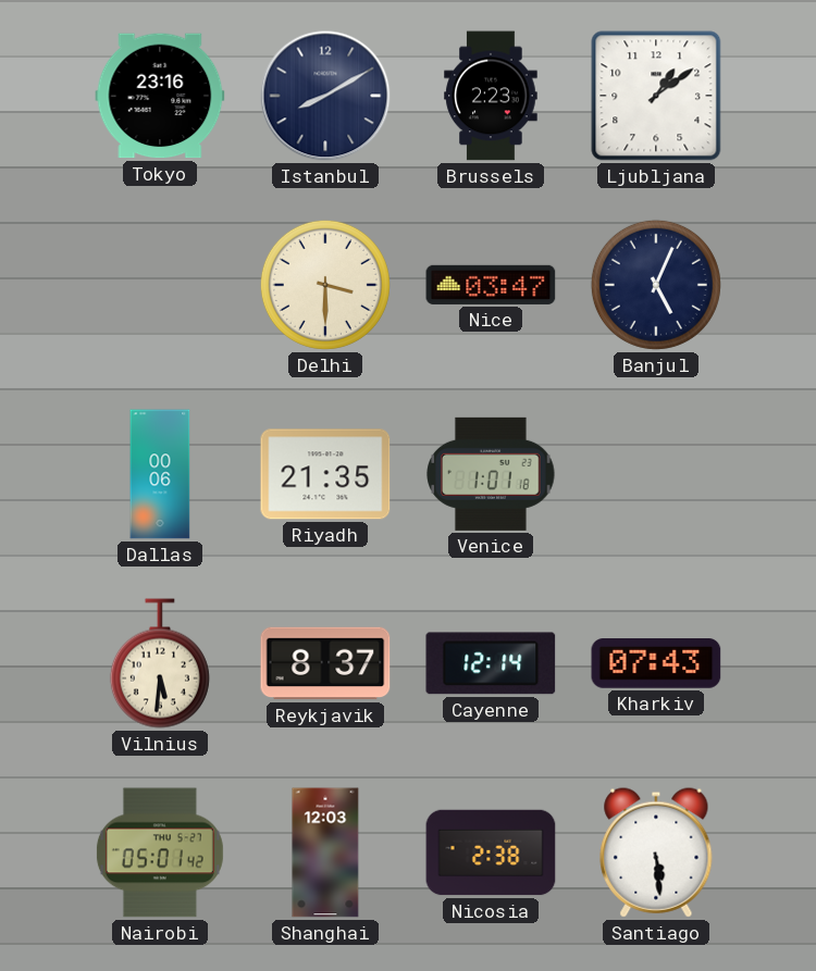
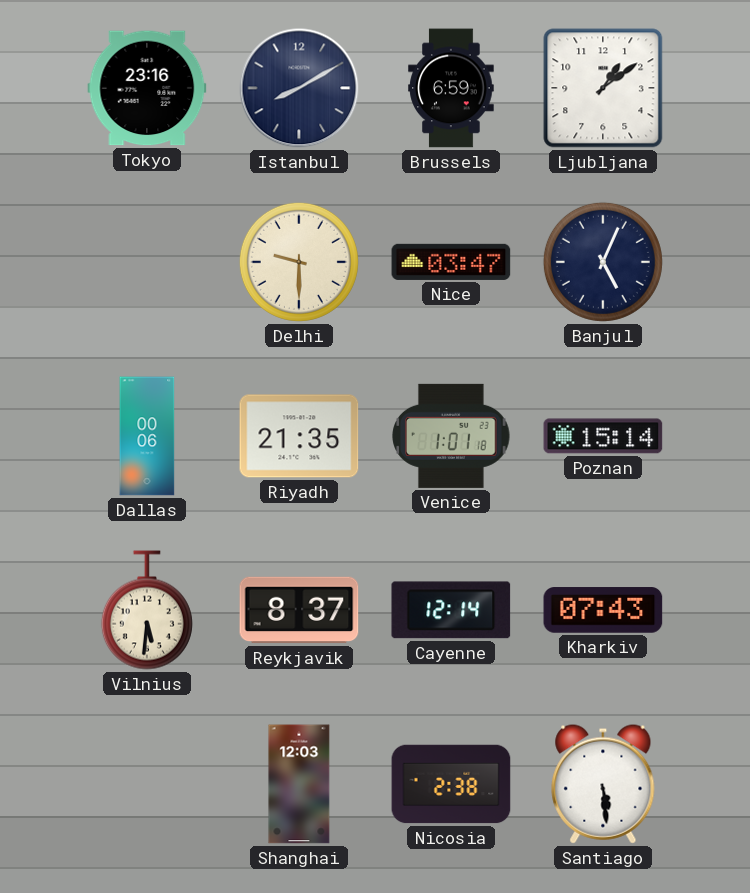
Brussels: 2:23 -> 6:59 (451, 88)
Delhi: 3:30 -> 9:30 (299, 262)
Poznan: none -> 15:14 (603, 436)
Nairobi: 05:01 -> none (160, 852)
